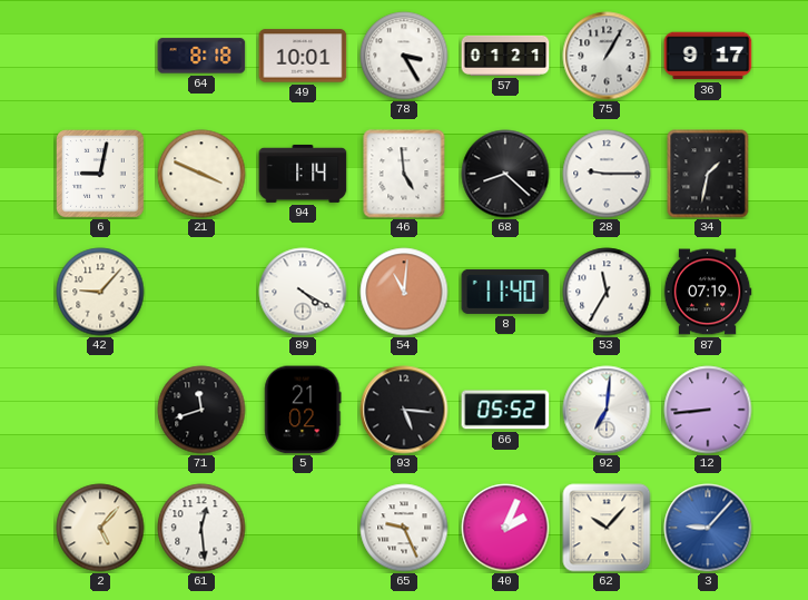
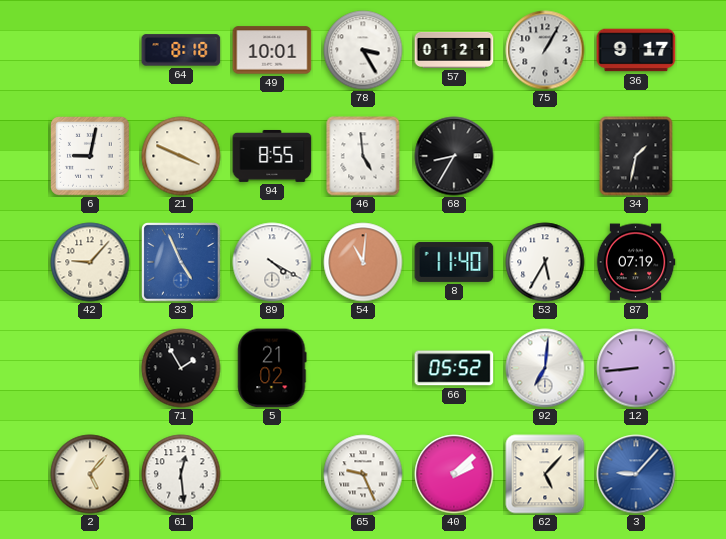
94: 1:14 -> 8:55 (272, 156)
68: 8:22 -> 8:35 (454, 156)
28: 9:15 -> none (607, 174)
33: none -> 4:56 (181, 262)
53: 11:35 -> 5:35 (545, 262)
71: 11:42 -> 1:55 (181, 368)
93: 5:16 -> none (404, 410)
40: 2:04 -> 2:08 (454, 474)
62: 10:07 -> 5:07 (545, 474)
